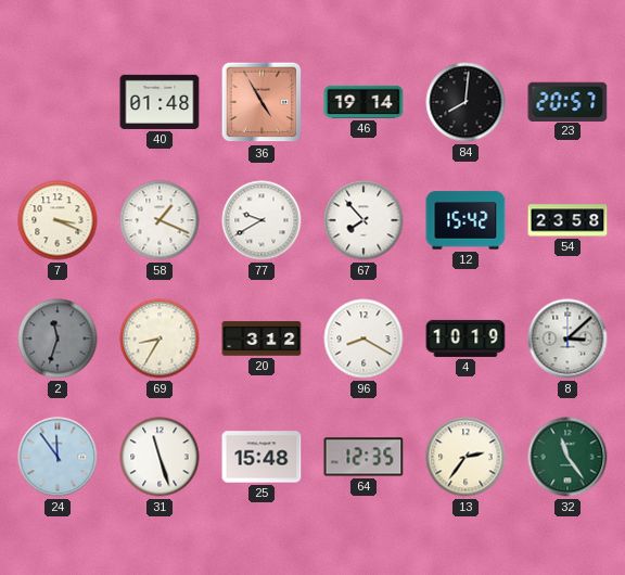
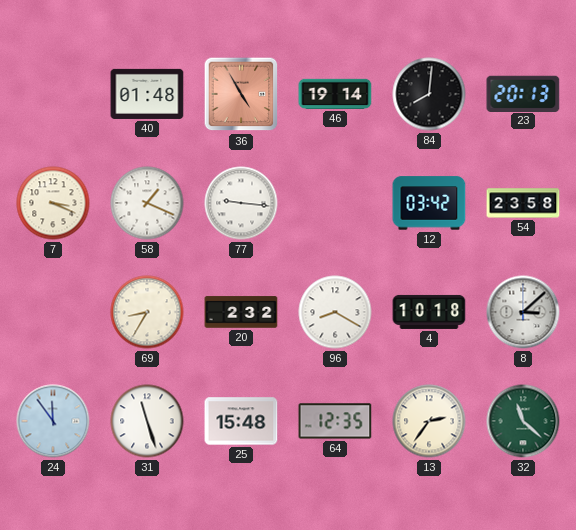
23: 20:57 -> 20:13 (523, 93)
77: 9:40 -> 9:16 (241, 203)
67: 7:53 -> none (363, 220)
12: 15:42 -> 03:42 (429, 203)
2: 11:33 -> none (58, 338)
20: 3:12 -> 2:32 (241, 312)
4: 10:19 -> 10:18 (429, 312)
32: 11:24 -> 11:22 (523, 421)
